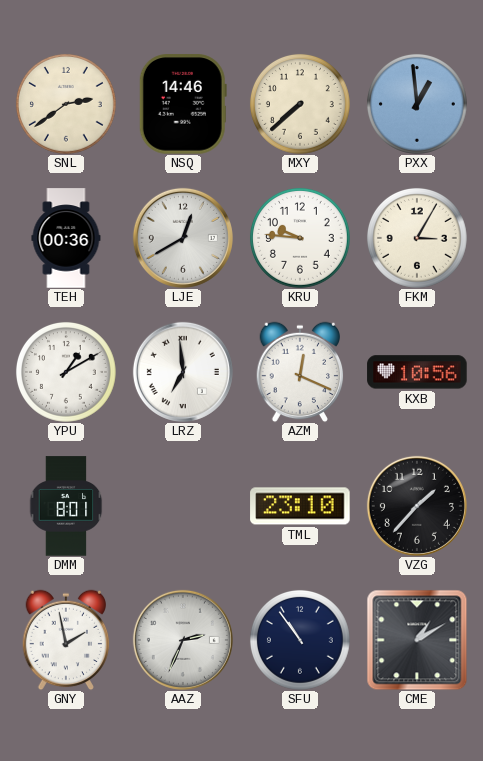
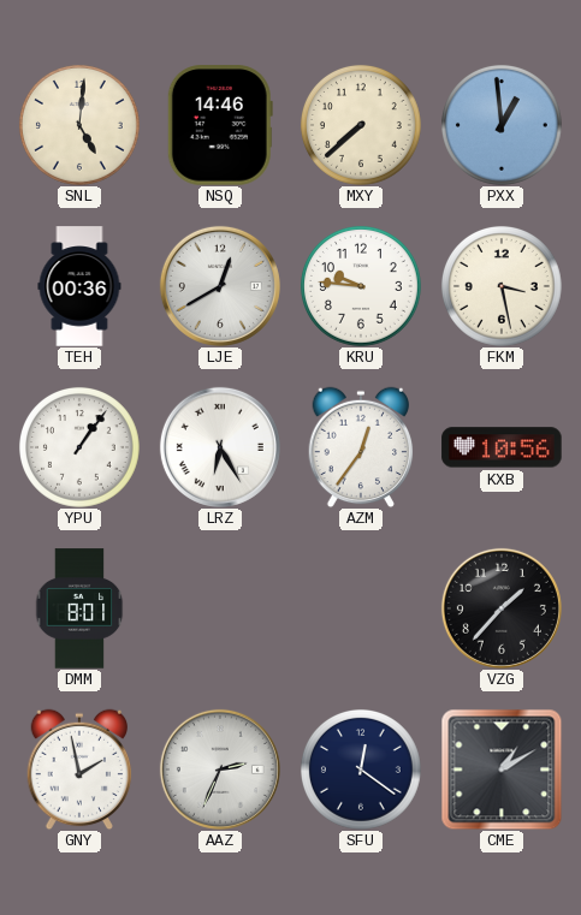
SNL: 2:39 -> 5:01 (79, 125)
FKM: 3:05 -> 3:28 (502, 286)
YPU: 1:10 -> 1:06 (79, 447)
LRZ: 6:59 -> 6:25 (220, 447)
AZM: 12:19 -> 12:36 (361, 447)
TML: 23:10 -> none (300, 506)
SFU: 10:54 -> 12:21 (361, 770)
